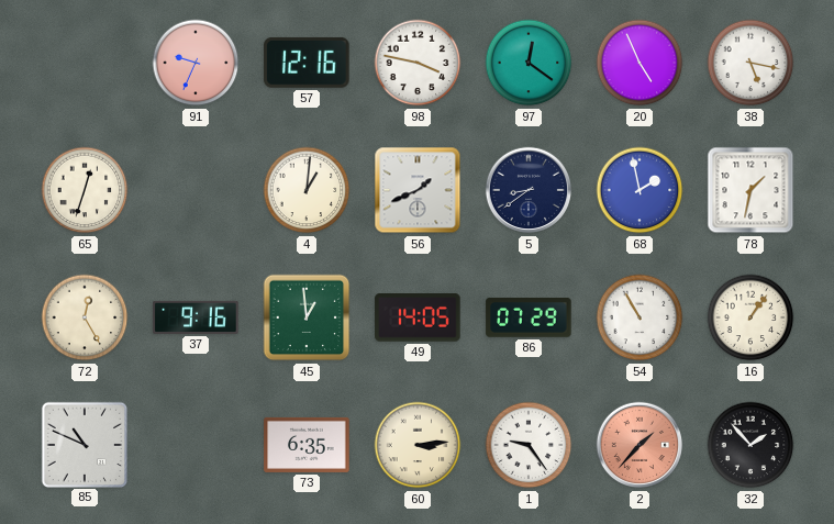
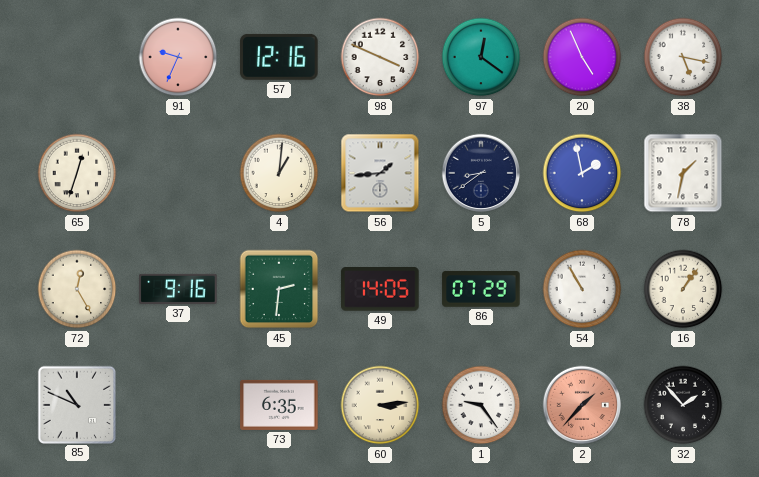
98: 3:47 -> 3:49 (380, 57)
56: 1:41 -> 1:44 (380, 173)
45: 12:59 -> 2:31 (279, 289)
